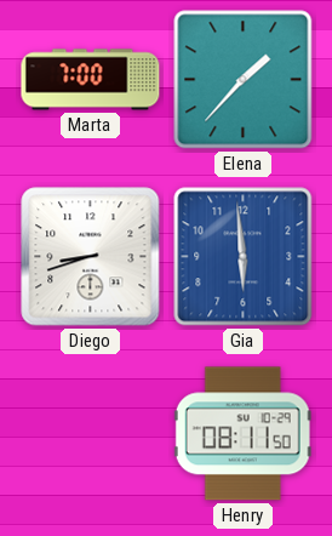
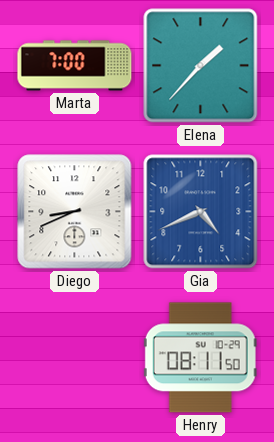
Diego: 8:42 -> 8:41 (75, 212)
Gia: 5:59 -> 4:41 (201, 212)
